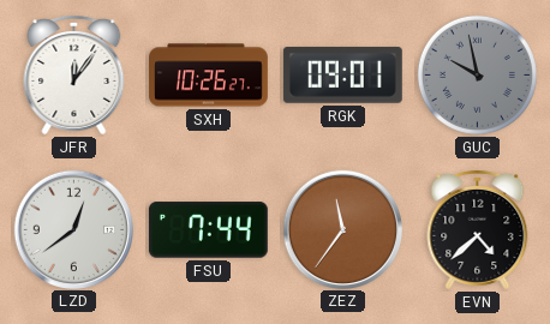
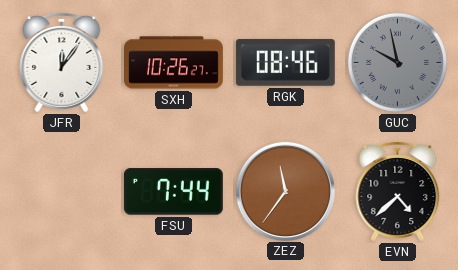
RGK: 09:01 -> 08:46 (285, 63)
LZD: 12:39 -> none (73, 229)
